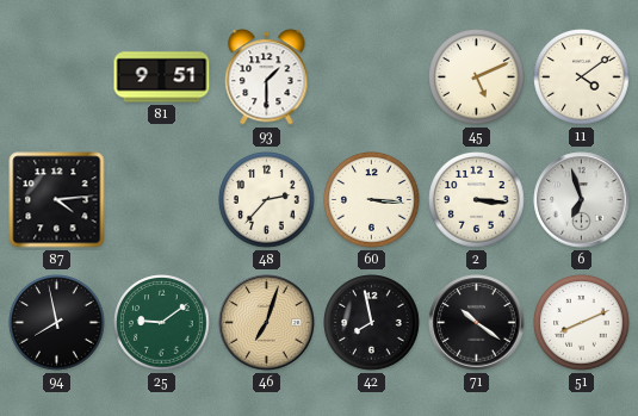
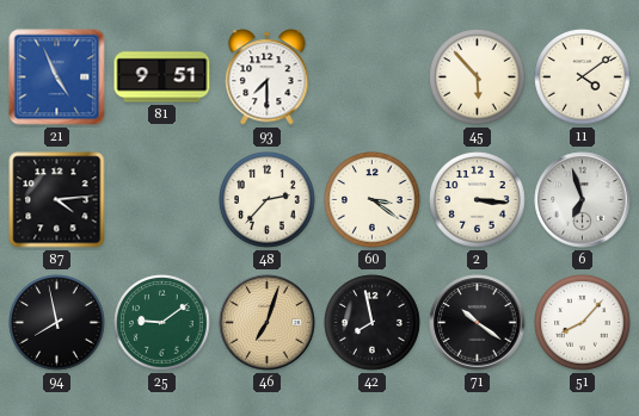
21: none -> 4:56 (57, 77)
93: 1:30 -> 7:30 (268, 77)
45: 5:11 -> 5:53 (478, 77)
60: 3:16 -> 3:21 (373, 200)
51: 8:11 -> 8:07 (583, 323)
